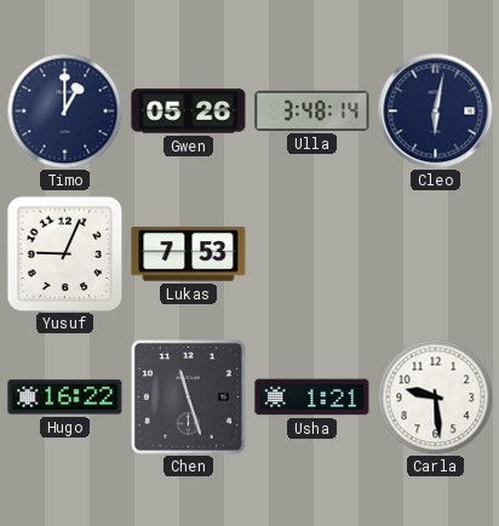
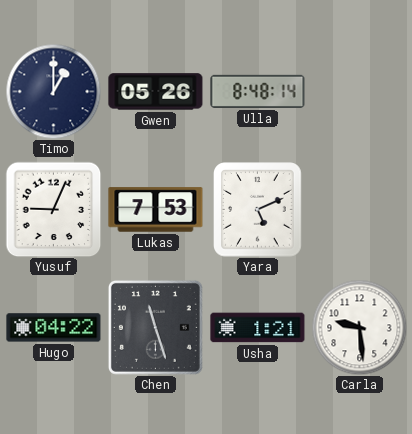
Ulla: 3:48 -> 8:48 (258, 91)
Cleo: 6:02 -> none (435, 110)
Yara: none -> 5:11 (258, 210)
Hugo: 16:22 -> 04:22 (54, 328)
